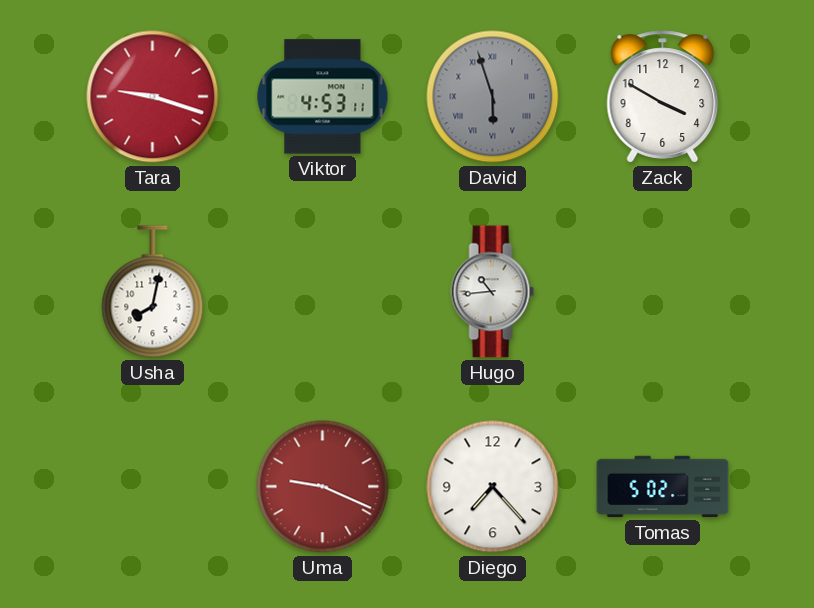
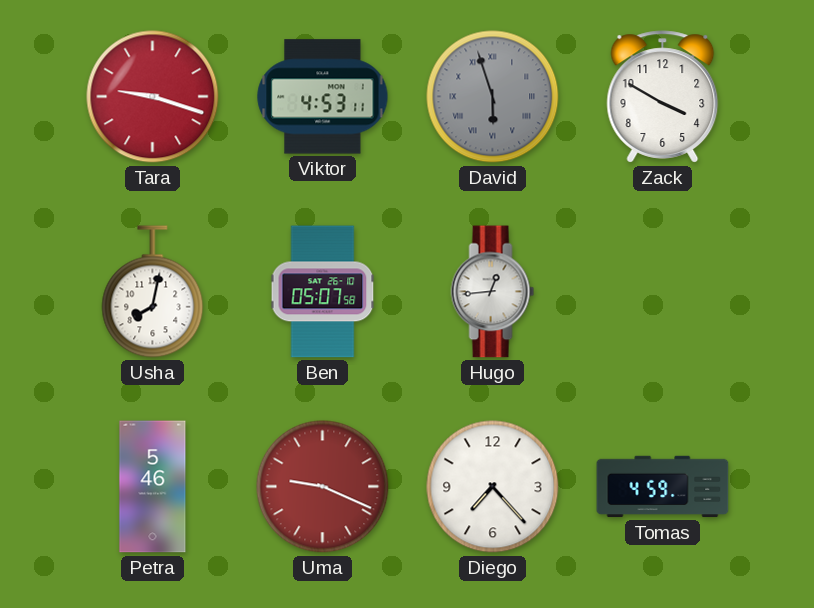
Ben: none -> 05:07 (323, 292)
Hugo: 10:44 -> 12:44 (493, 292)
Petra: none -> 5:46 (153, 487)
Tomas: 5:02 -> 4:59 (663, 487)
